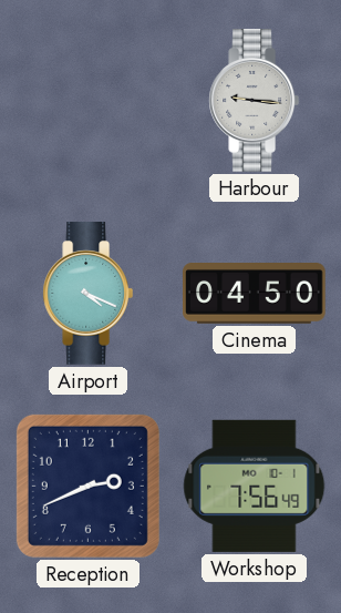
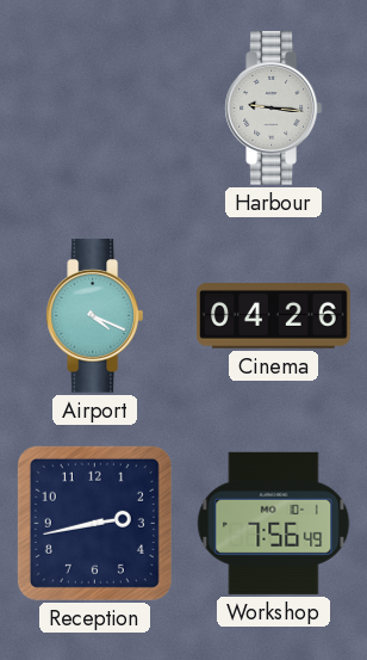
Cinema: 04:50 -> 04:26 (274, 316)
Reception: 2:41 -> 2:43 (94, 523)
